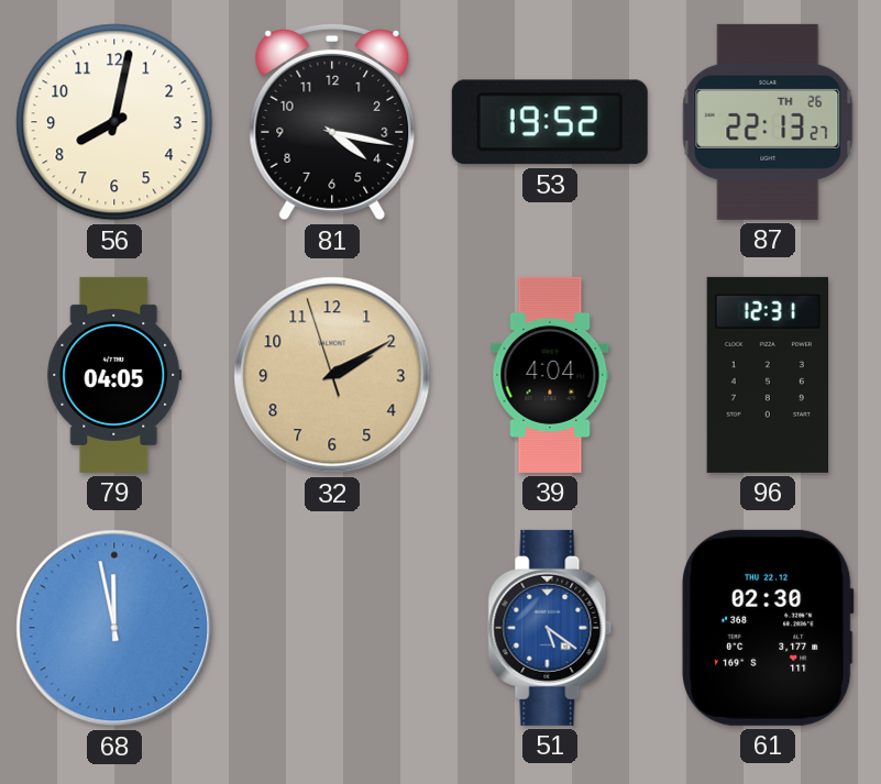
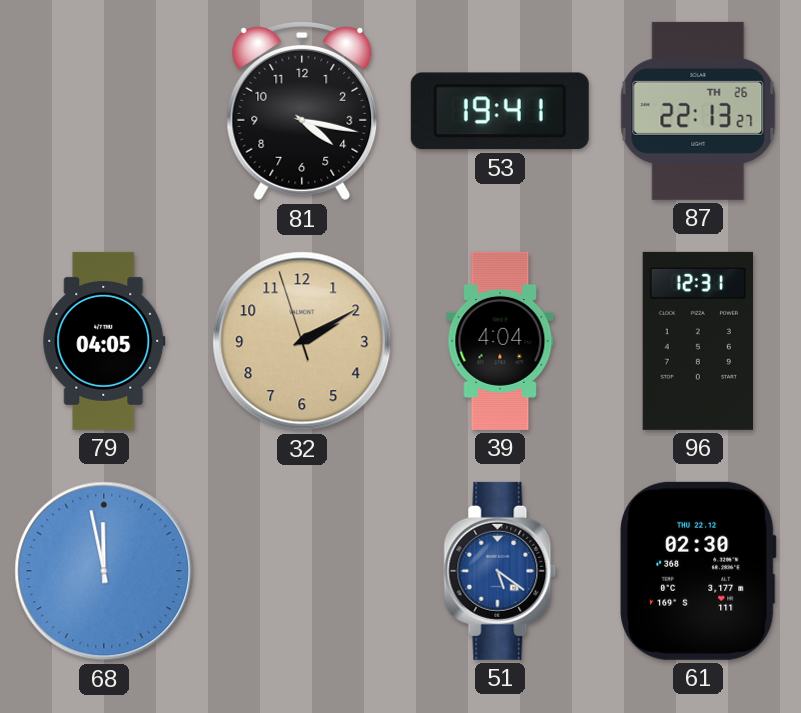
56: 8:02 -> none (114, 122)
53: 19:52 -> 19:41 (500, 111)
